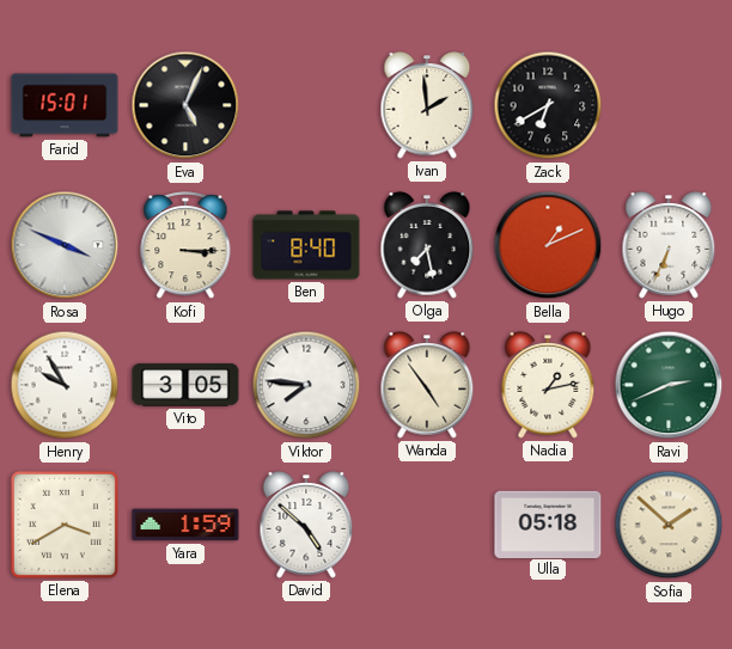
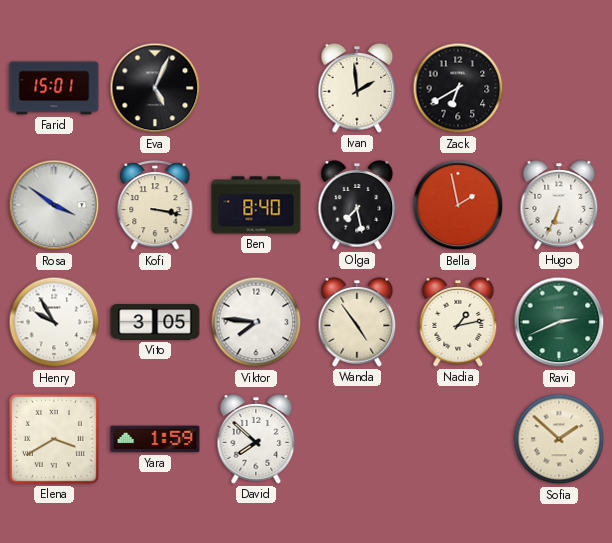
Rosa: 3:49 -> 3:51 (54, 205)
Kofi: 3:15 -> 3:17 (155, 206)
Bella: 1:11 -> 1:58 (458, 205)
David: 4:52 -> 7:52 (256, 439)
Ulla: 05:18 -> none (548, 524)
